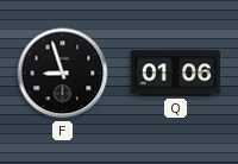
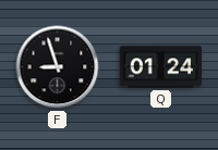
Q: 01:06 -> 01:24 (161, 67)
